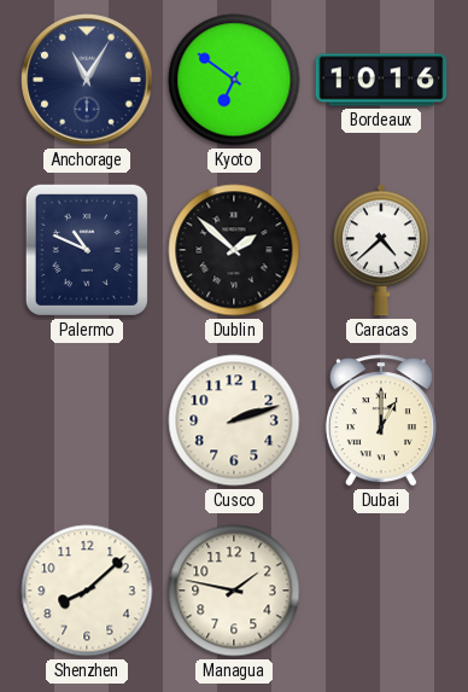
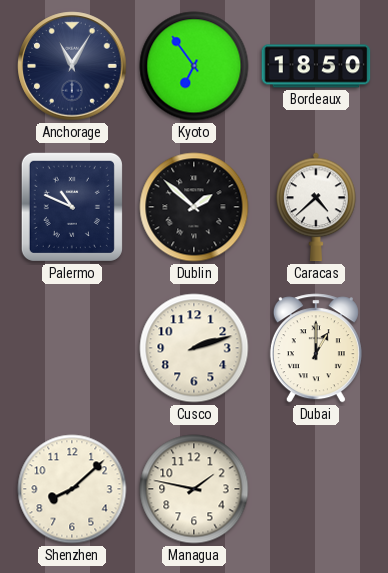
Kyoto: 6:51 -> 6:54 (194, 66)
Bordeaux: 10:16 -> 18:50 (316, 66)
